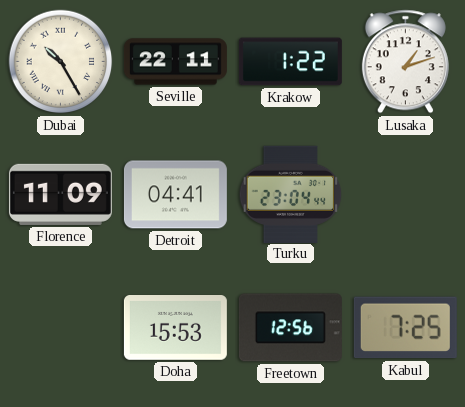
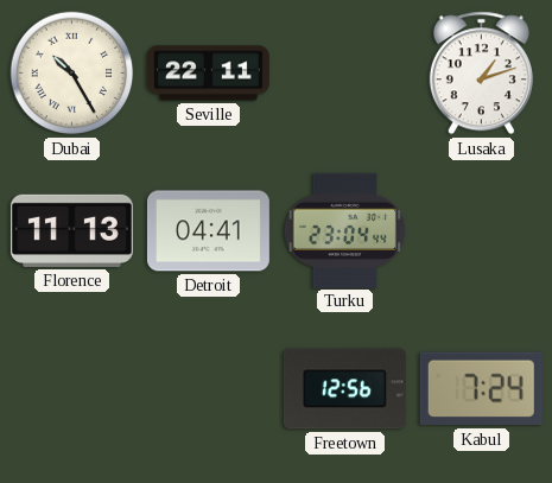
Krakow: 1:22 -> none (290, 62)
Florence: 11:09 -> 11:13 (71, 230)
Doha: 15:53 -> none (175, 328)
Kabul: 7:25 -> 7:24 (481, 389)
